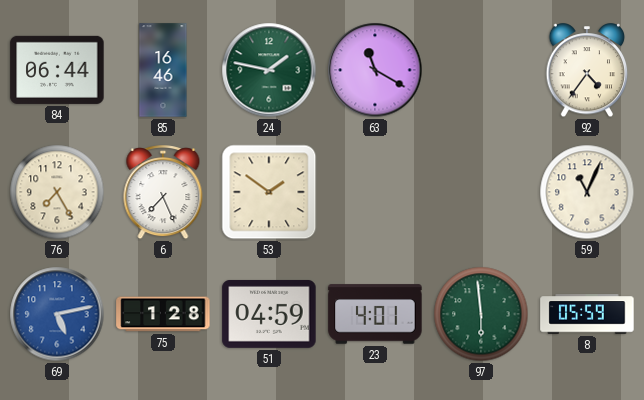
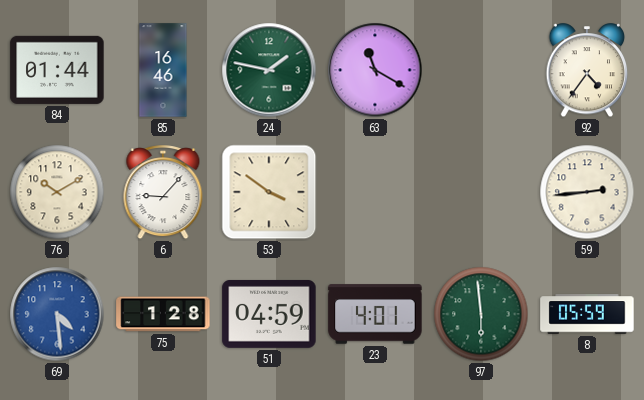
84: 06:44 -> 01:44 (57, 70)
76: 7:25 -> 10:10 (57, 192)
6: 7:26 -> 9:07 (163, 193)
53: 1:51 -> 3:51 (269, 192)
59: 11:04 -> 2:44 (587, 192)
69: 5:13 -> 4:29 (57, 314)
